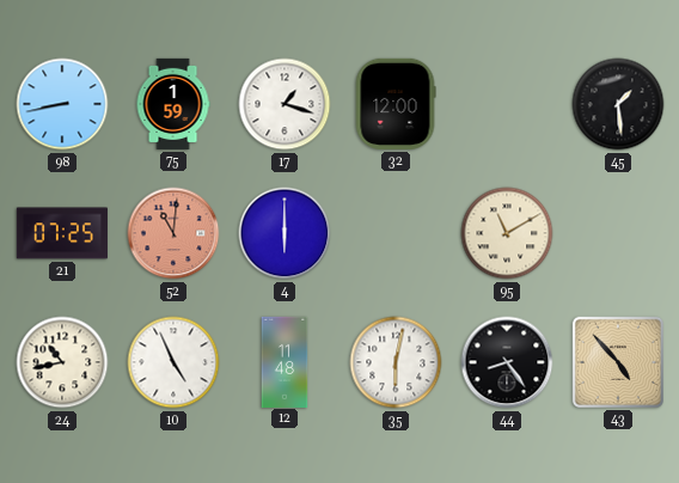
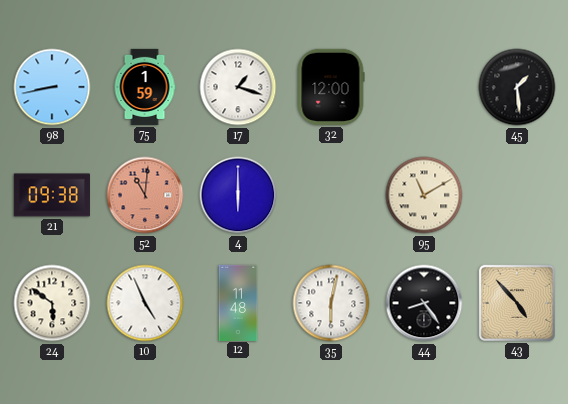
21: 07:25 -> 09:38 (52, 195)
24: 10:43 -> 5:51 (52, 303)
